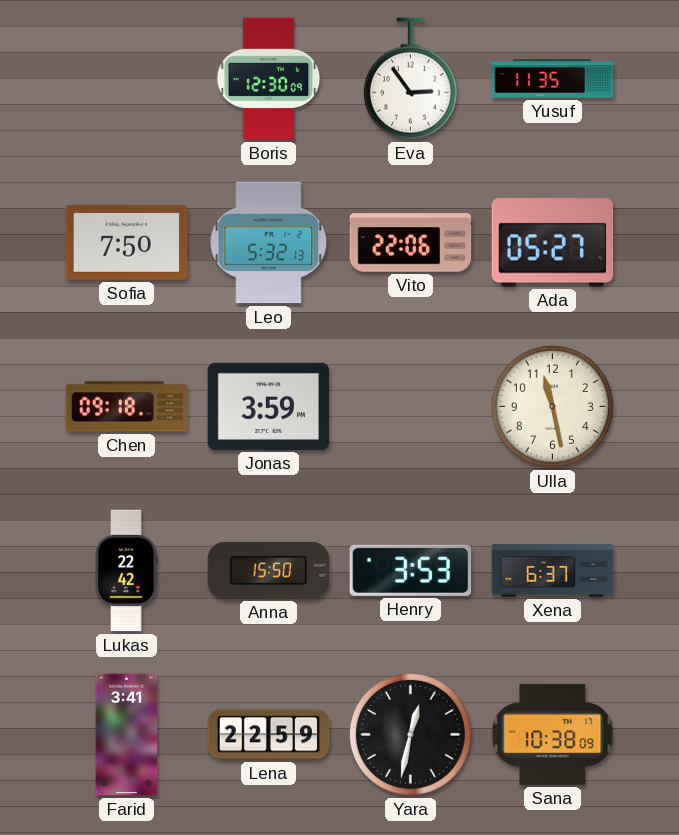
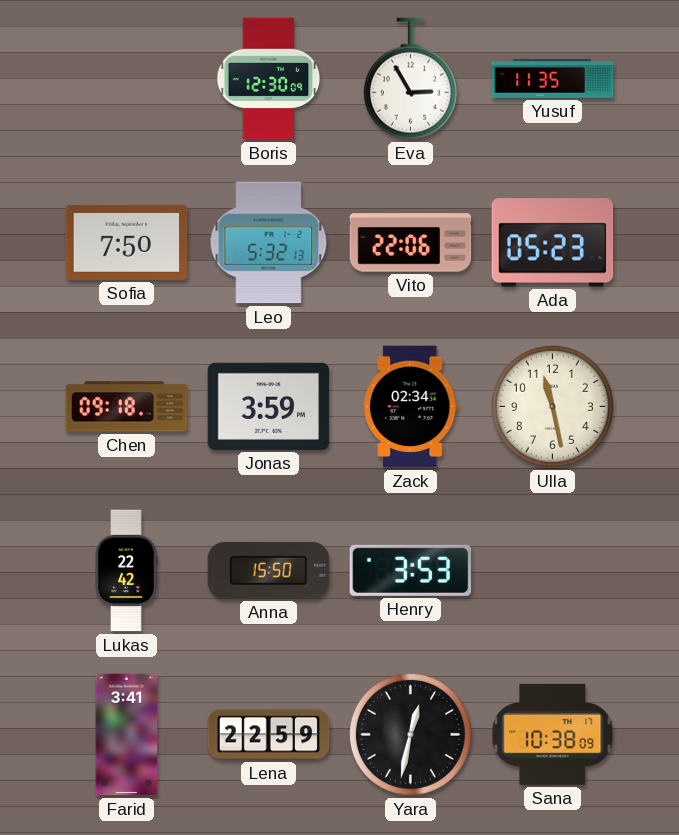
Eva: 2:54 -> 2:55 (410, 79)
Ada: 05:27 -> 05:23 (553, 243)
Zack: none -> 02:34 (411, 407)
Xena: 6:37 -> none (553, 571)
